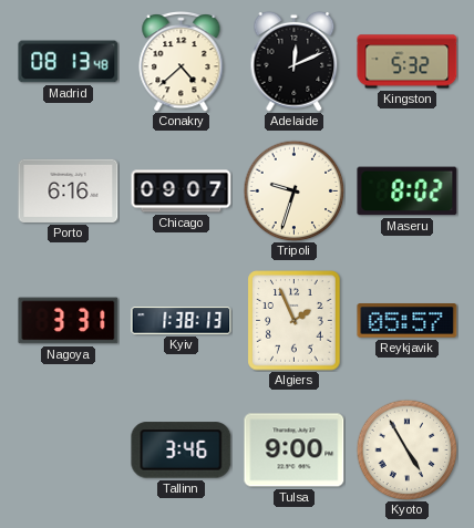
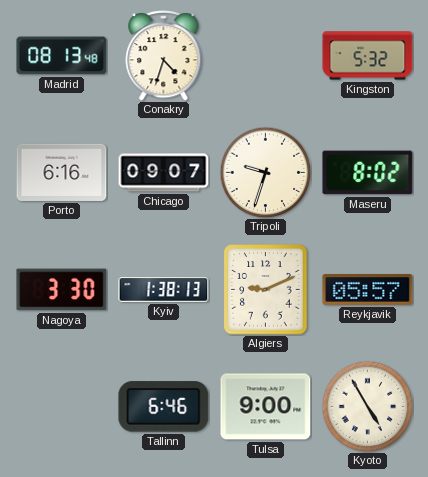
Conakry: 4:38 -> 4:33 (164, 56)
Adelaide: 12:11 -> none (295, 61)
Nagoya: 3:31 -> 3:30 (62, 290)
Algiers: 1:56 -> 9:11 (266, 290)
Tallinn: 3:46 -> 6:46 (164, 407)
